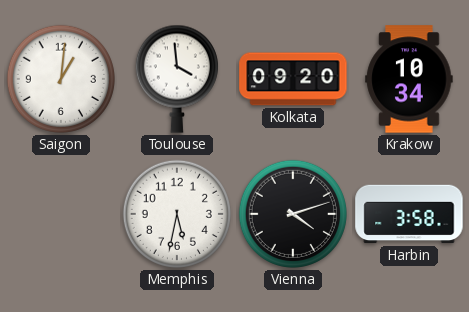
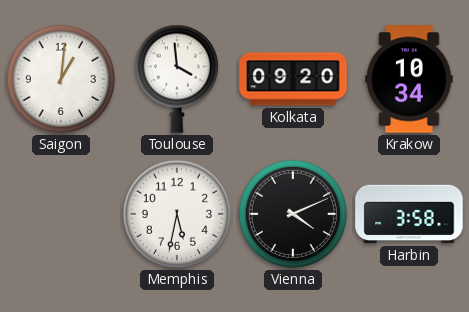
Vienna: 4:12 -> 4:11 (293, 214)
